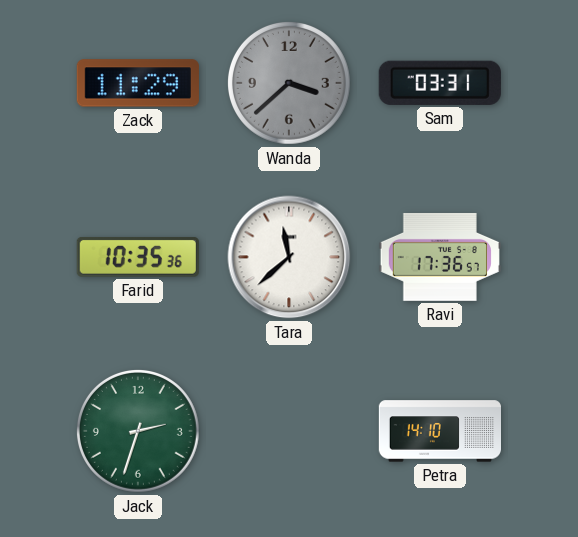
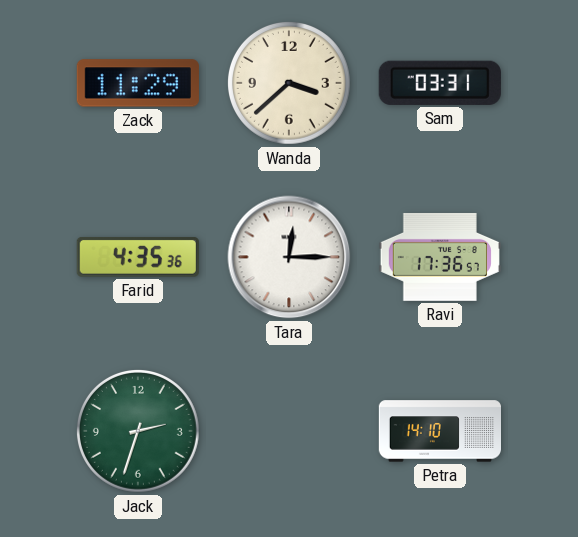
Wanda dial: grey -> cream (289, 83)
Farid: 10:35 -> 4:35 (138, 257)
Tara: 11:38 -> 12:15 (289, 257)
